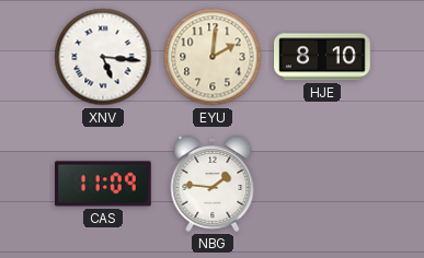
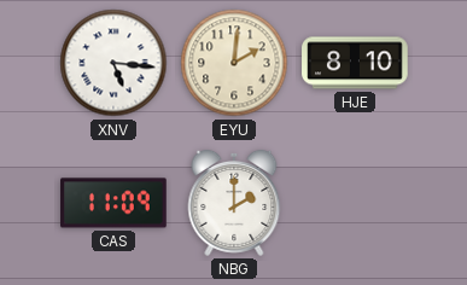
NBG: 1:46 -> 2:00 (234, 203)
